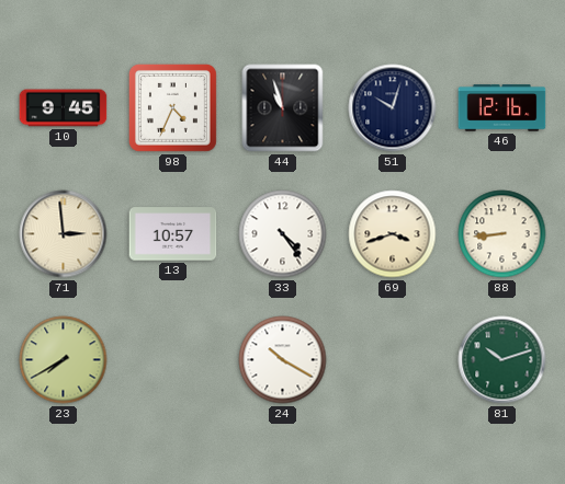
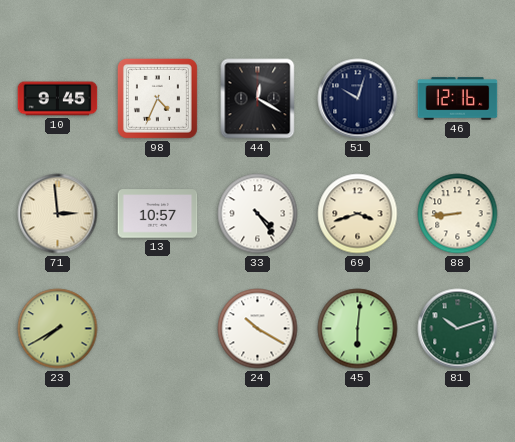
44: 10:57 -> 12:20 (258, 99)
45: none -> 6:01 (358, 329)
